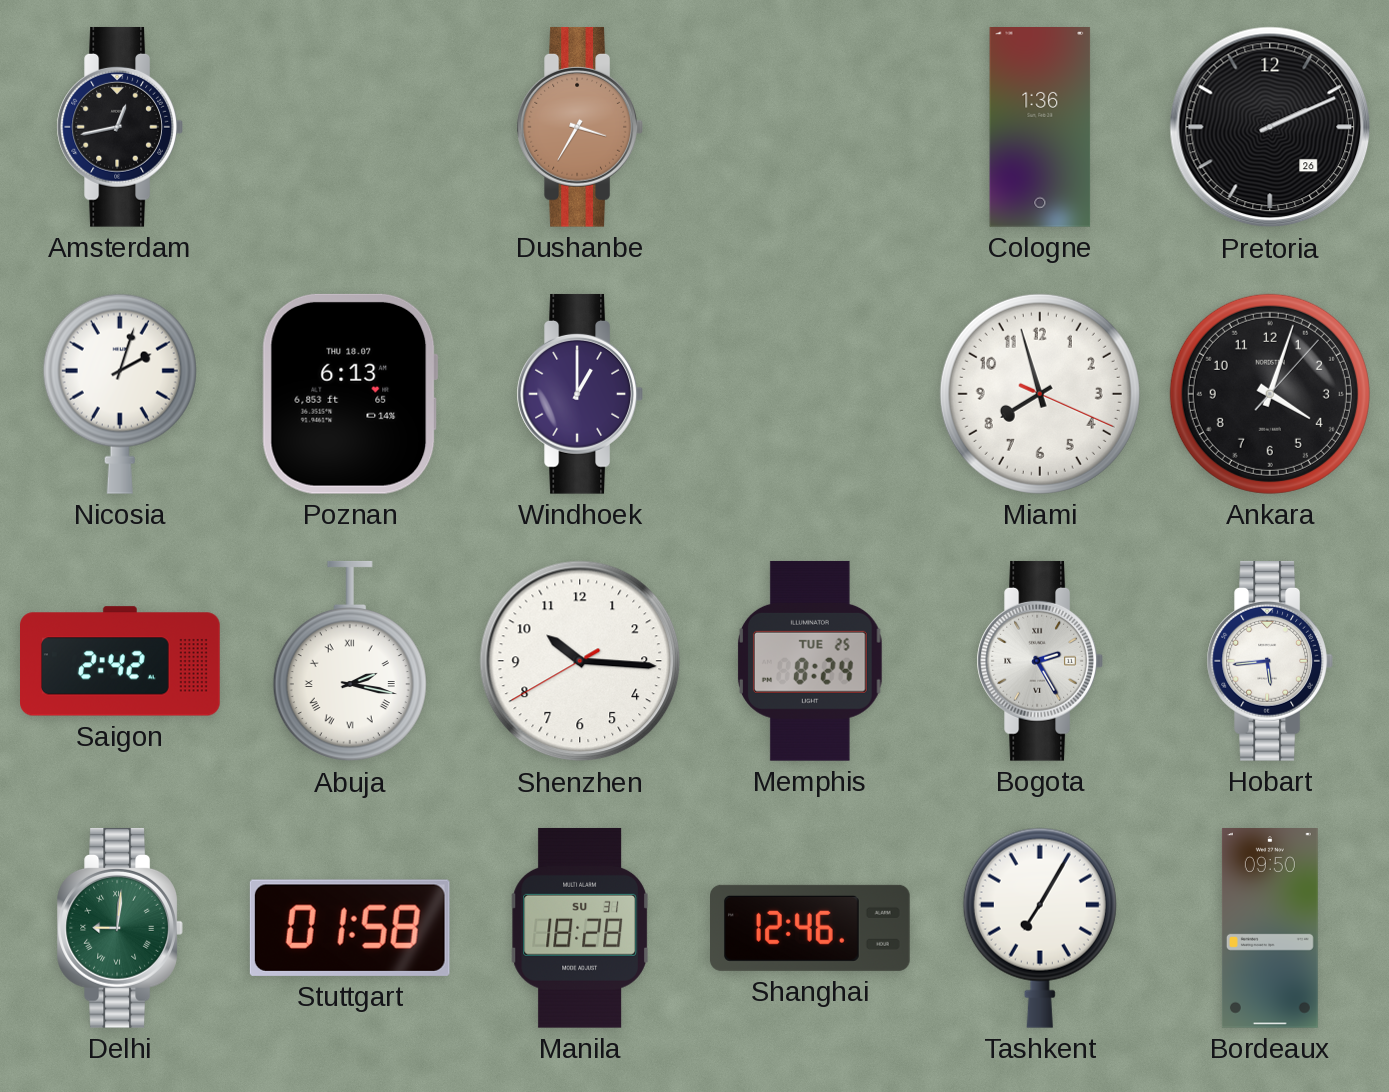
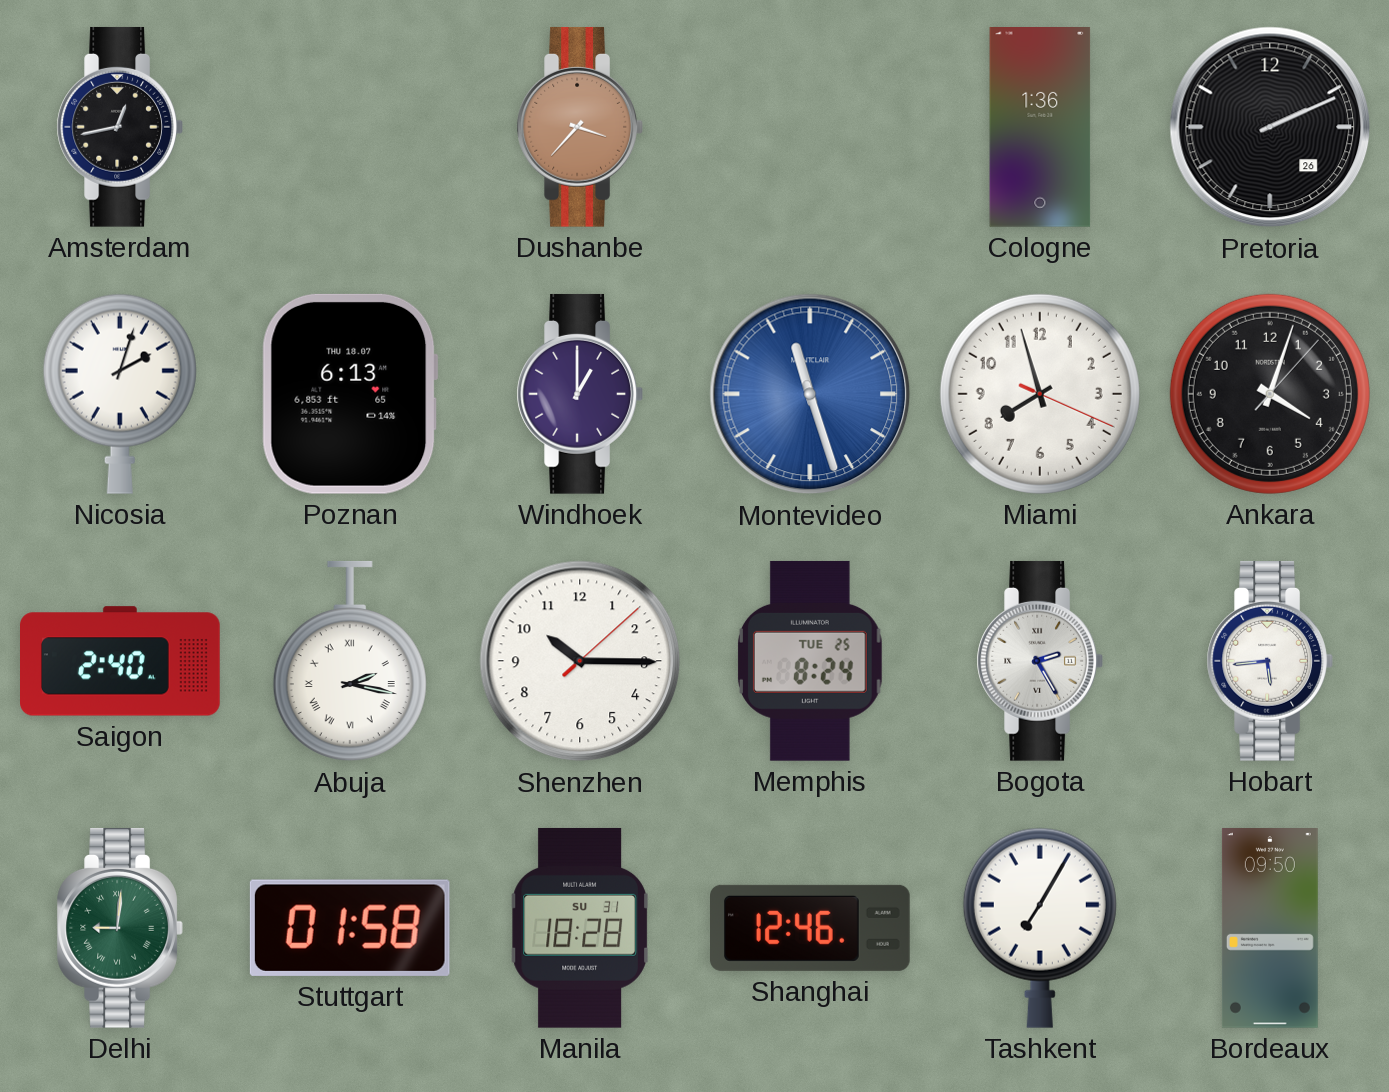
Dushanbe: 3:35 -> 3:37 (580, 127)
Montevideo: none -> 11:27 (810, 394)
Saigon: 2:42 -> 2:40 (121, 661)
Shenzhen: 10:15:40 -> 10:15:08 (580, 661)
